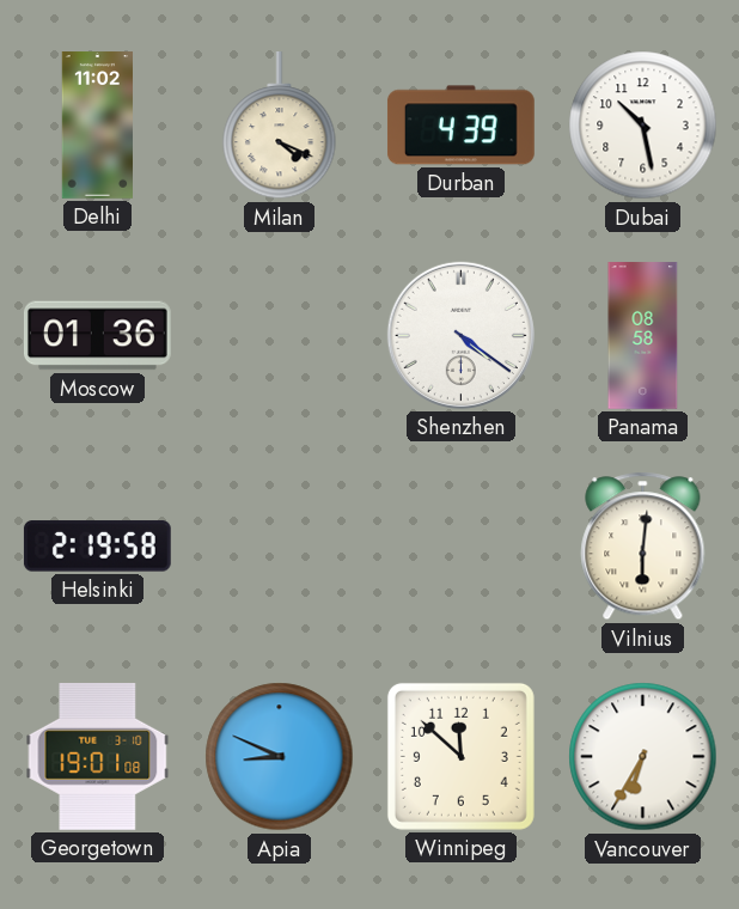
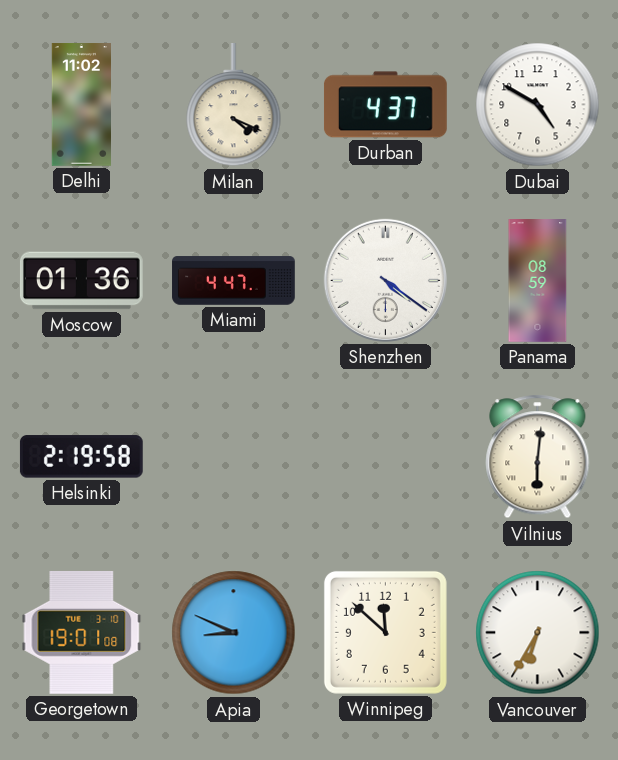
Durban: 4:39 -> 4:37 (385, 105)
Dubai: 10:28 -> 4:50 (538, 105)
Miami: none -> 4:47 (234, 281)
Panama: 08:58 -> 08:59 (538, 281)
